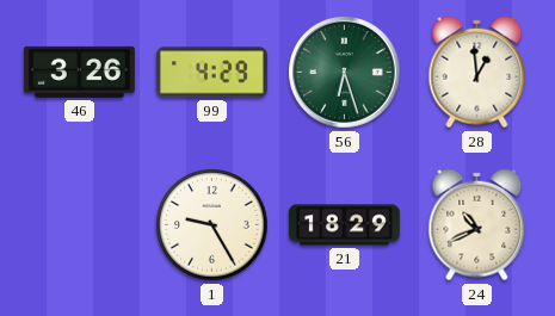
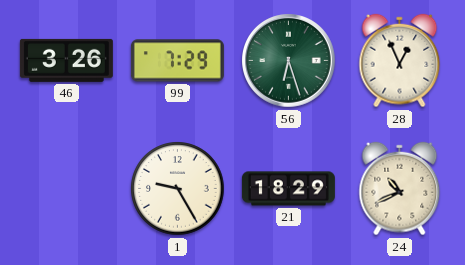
99: 4:29 -> 7:29 (177, 61)
28: 12:59 -> 12:56 (400, 61)
